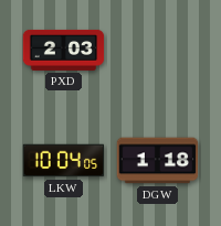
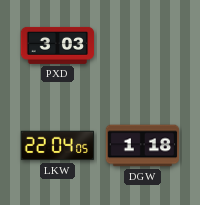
PXD: 2:03 -> 3:03 (58, 45)
LKW: 10:04 -> 22:04 (58, 146)
